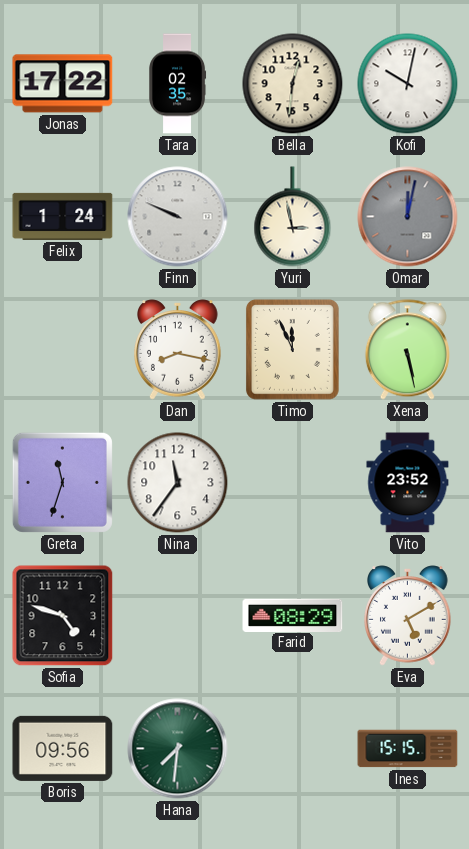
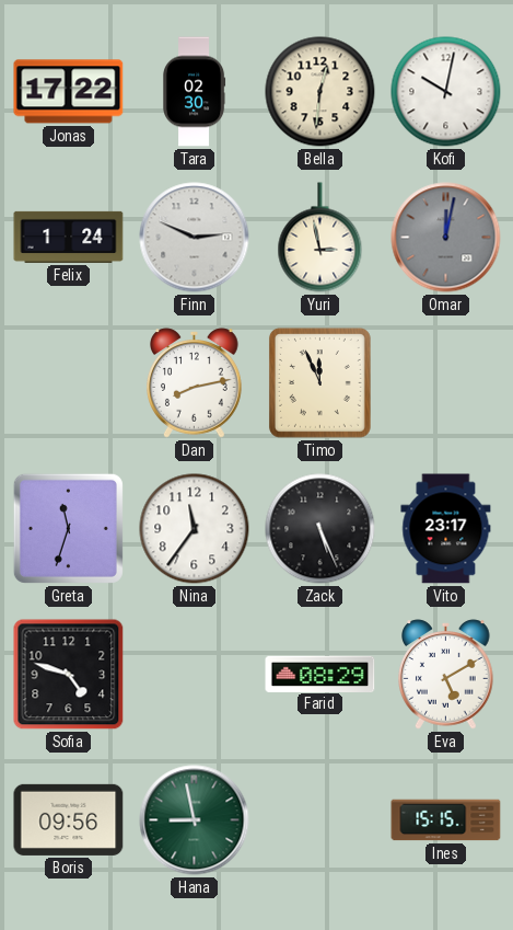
Tara: 02:35 -> 02:30 (195, 92)
Finn: 9:49 -> 2:49 (195, 238)
Dan: 8:17 -> 8:13 (195, 383)
Xena: 5:28 -> none (407, 350)
Zack: none -> 5:26 (320, 529)
Vito: 23:52 -> 23:17 (446, 529)
Hana: 7:31 -> 8:58 (195, 820)
